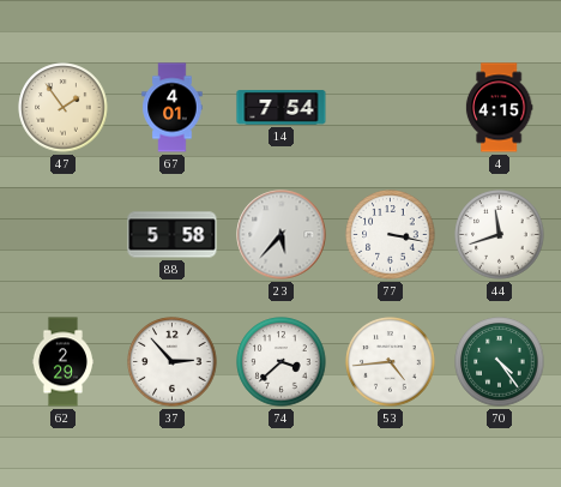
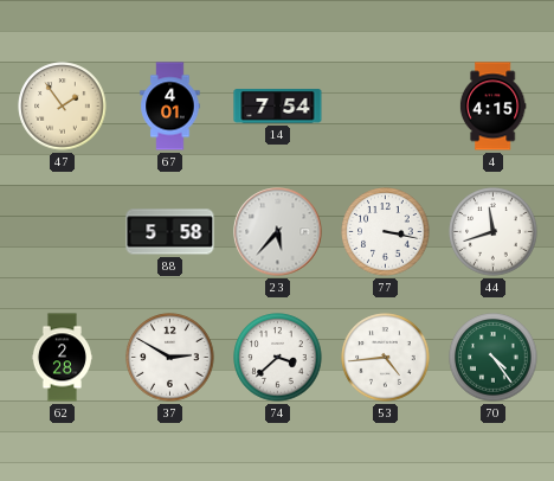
62: 2:29 -> 2:28 (62, 358)
37: 2:53 -> 2:50 (170, 358)
